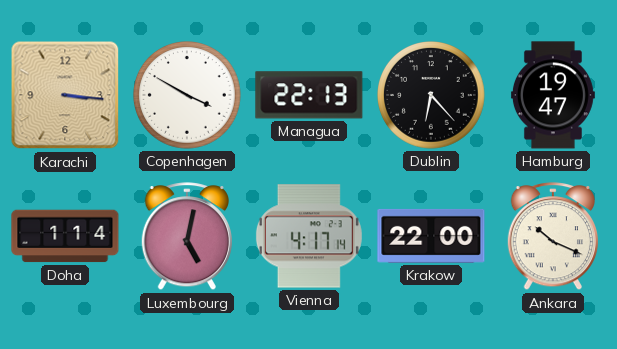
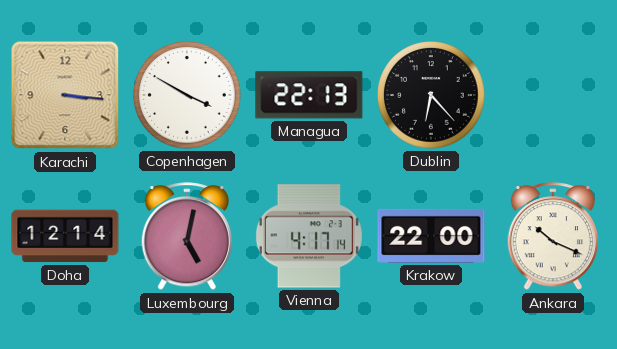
Hamburg: 19:47 -> none (553, 95)
Doha: 1:14 -> 12:14 (65, 236)
